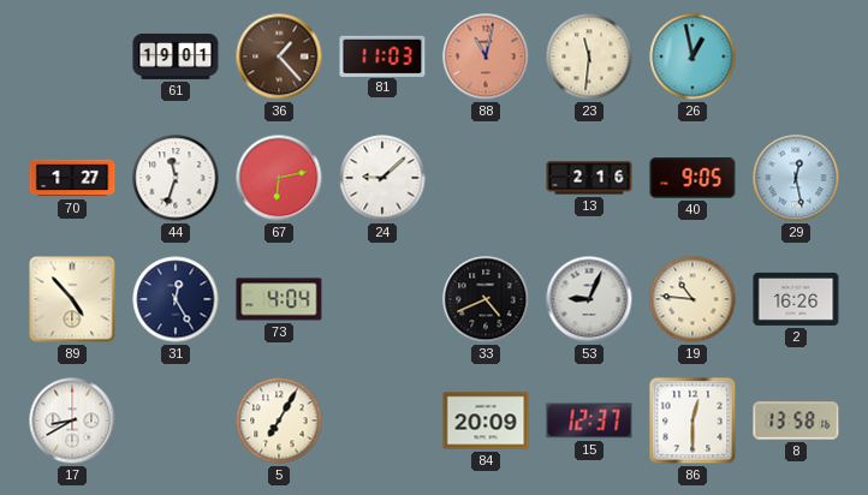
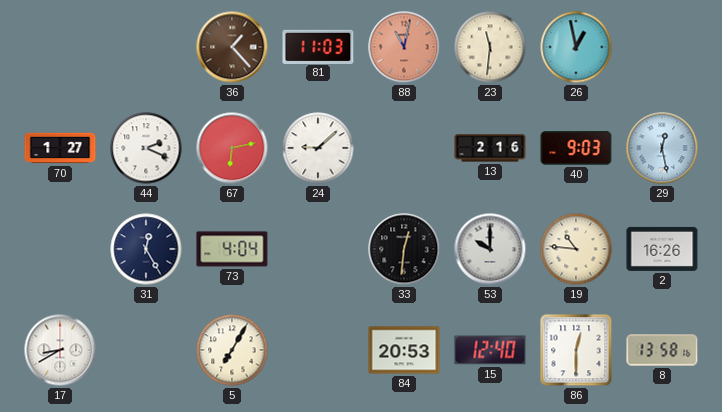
61: 19:01 -> none (176, 56)
44: 11:33 -> 2:19 (146, 148)
40: 9:05 -> 9:03 (576, 148)
89: 4:53 -> none (72, 299)
33: 4:41 -> 12:31 (404, 249)
53: 9:04 -> 10:00 (490, 249)
84: 20:09 -> 20:53 (404, 350)
15: 12:37 -> 12:40 (490, 350)
